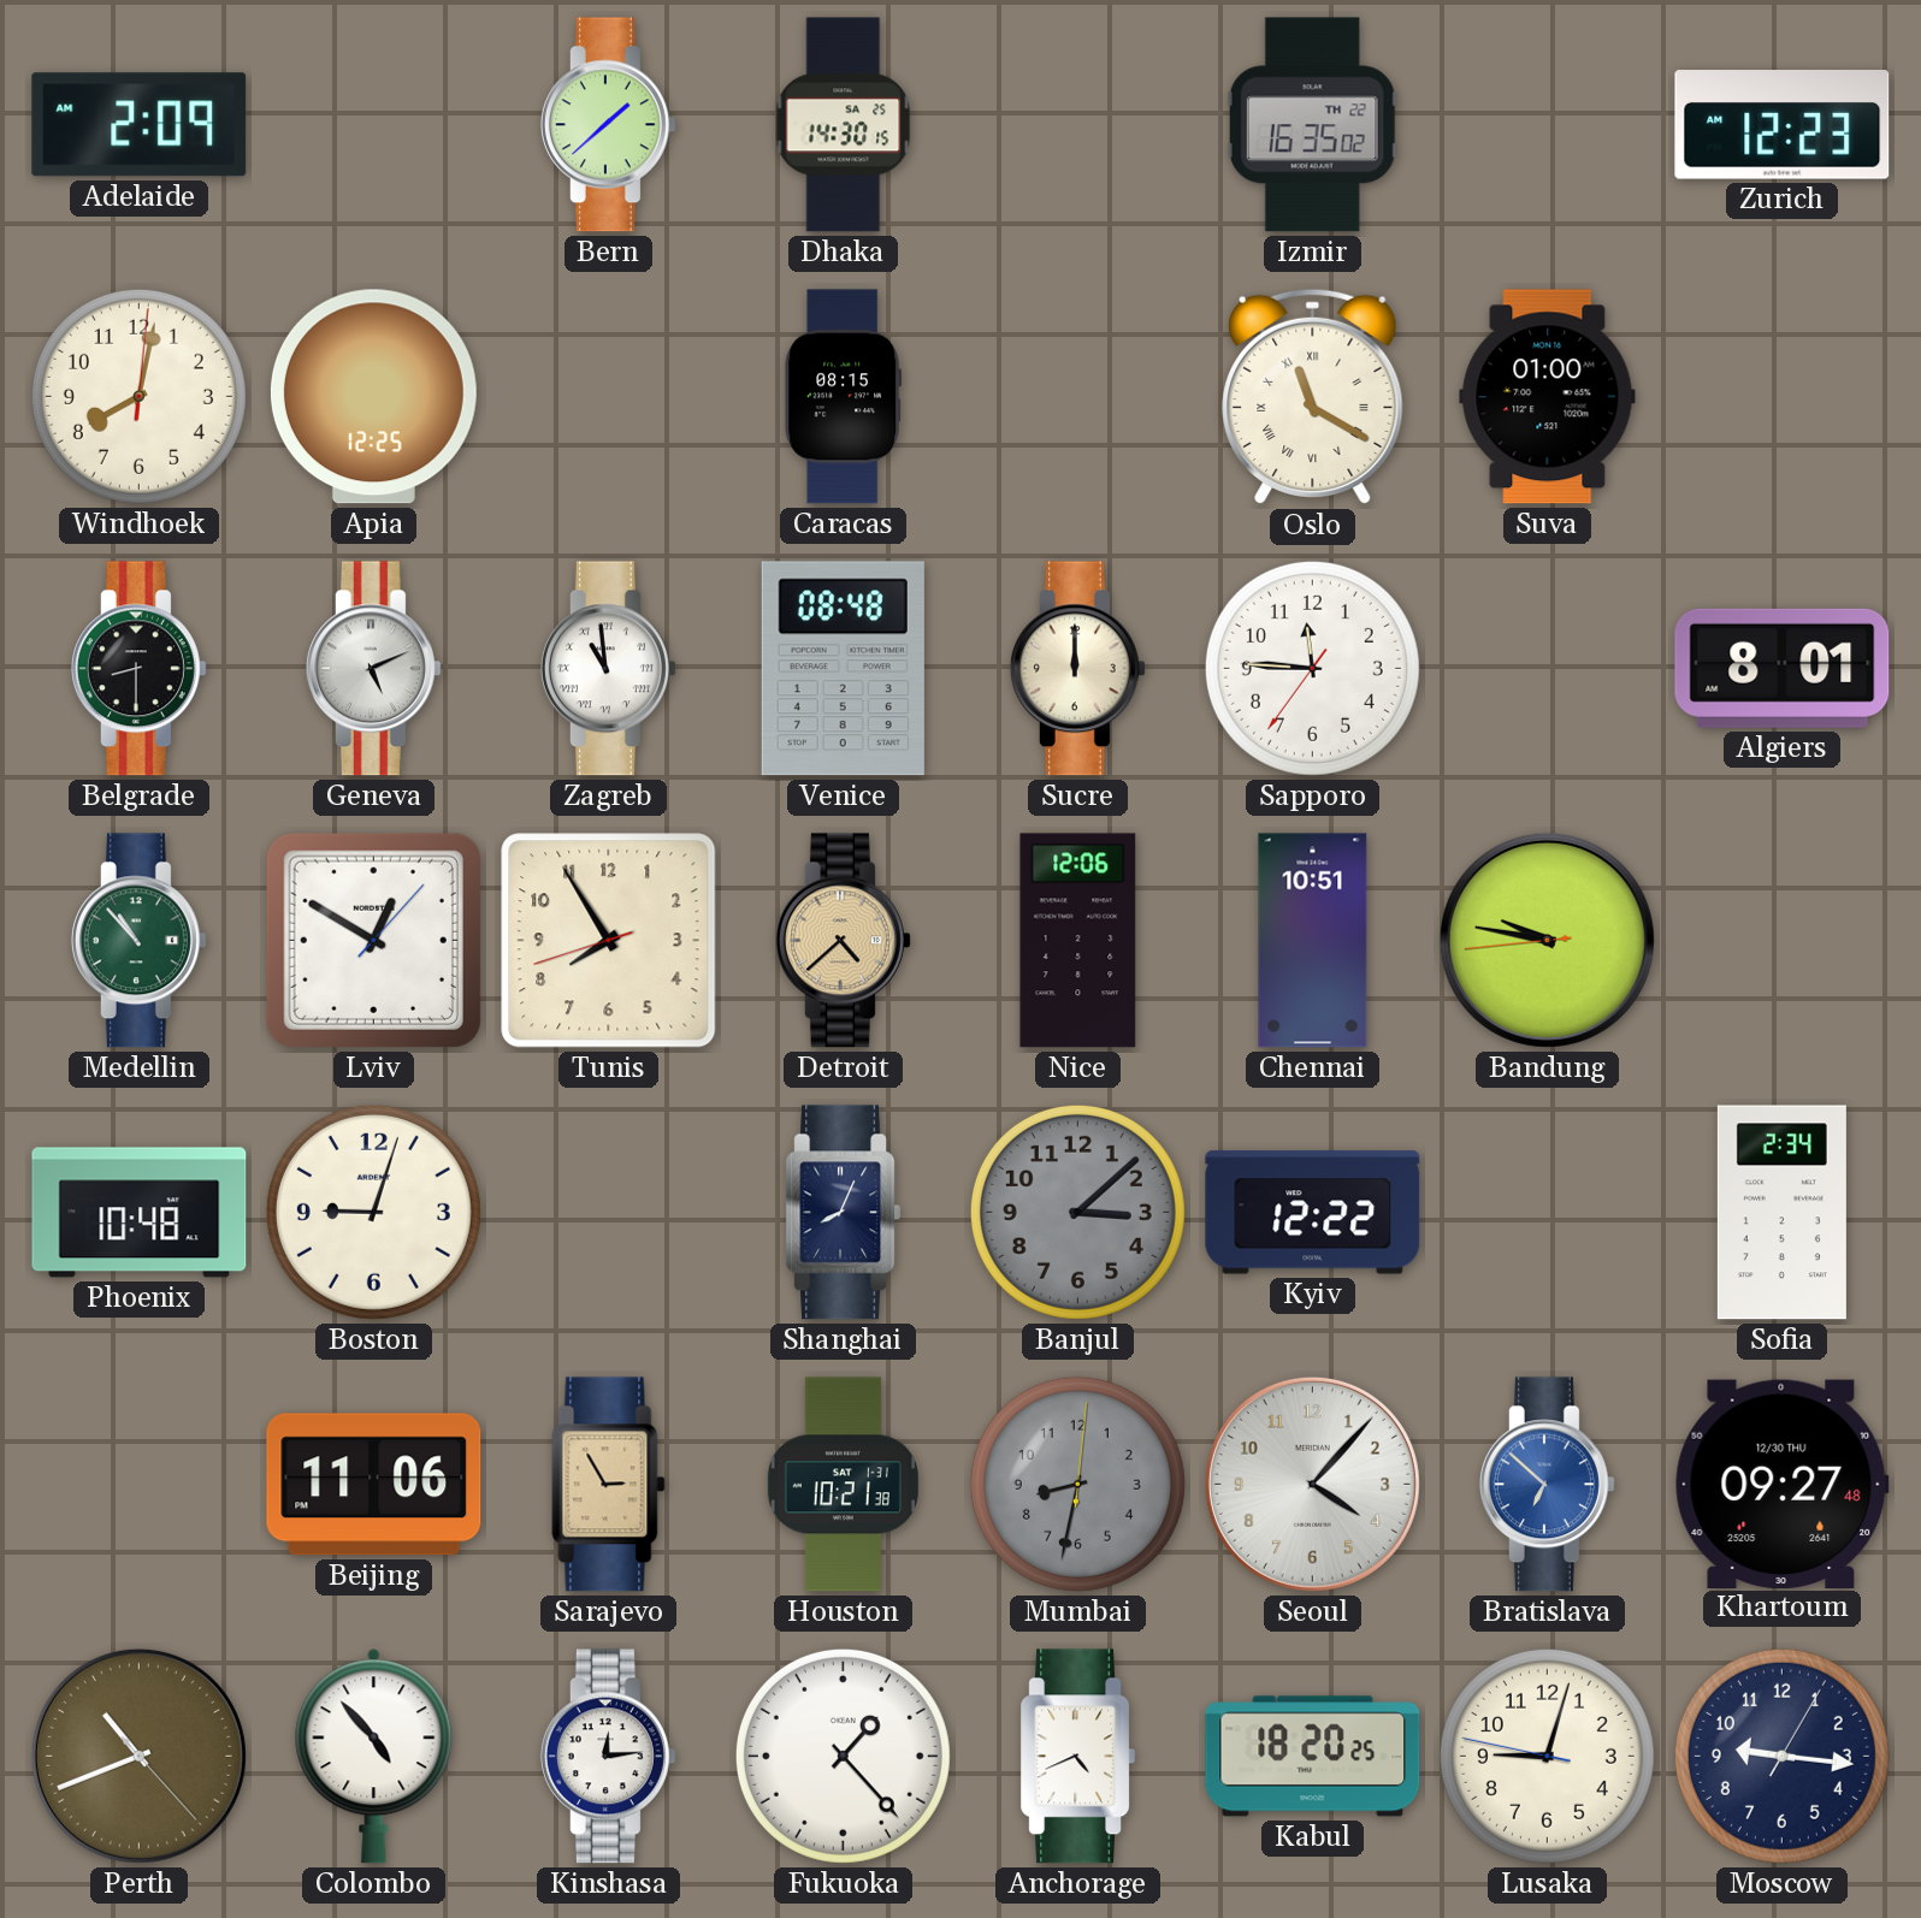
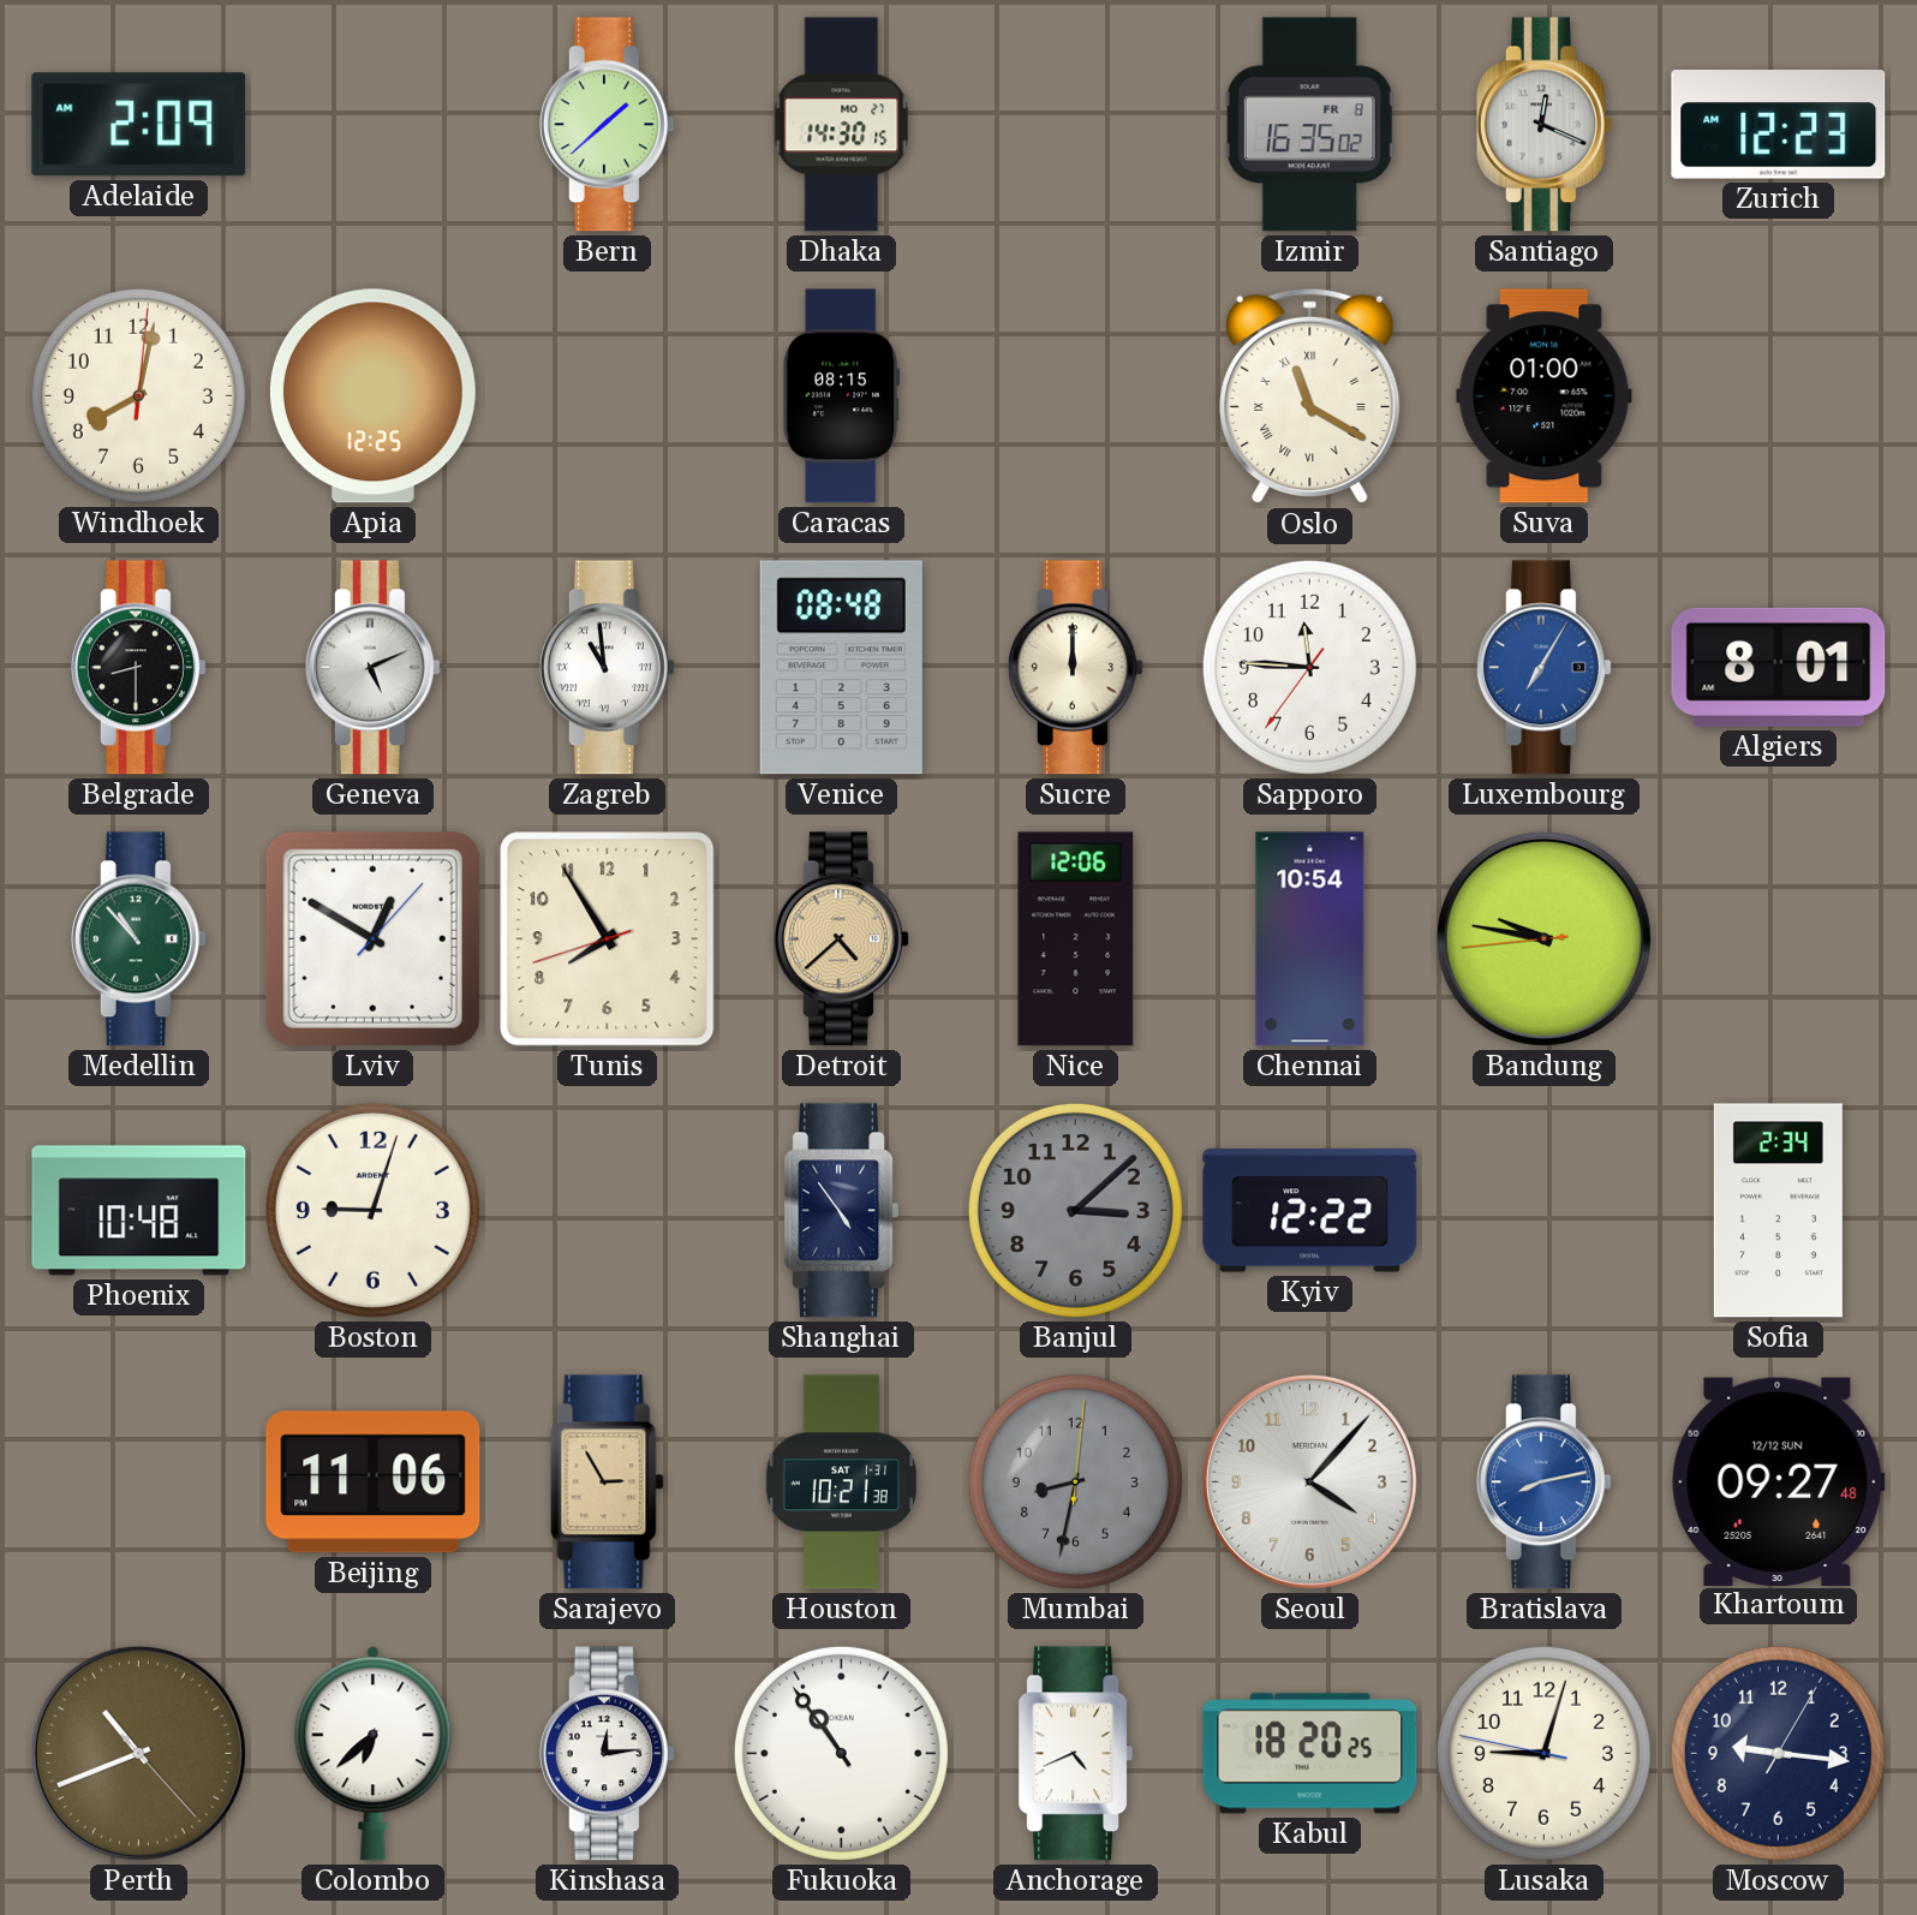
Dhaka date: SA 25 -> MO 27 (842, 125)
Izmir date: TH 22 -> FR 8 (1309, 125)
Santiago: none -> 12:19 (1543, 125)
Luxembourg: none -> 7:05 (1543, 668)
Chennai: 10:51 -> 10:54 (1310, 939)
Shanghai: 8:04 -> 4:54 (842, 1211)
Bratislava: 6:52 -> 8:13 (1543, 1483)
Khartoum date: 12/30 THU -> 12/12 SUN (1779, 1481)
Colombo: 4:53 -> 6:38 (374, 1754)
Fukuoka: 1:23 -> 10:54 (841, 1753)
